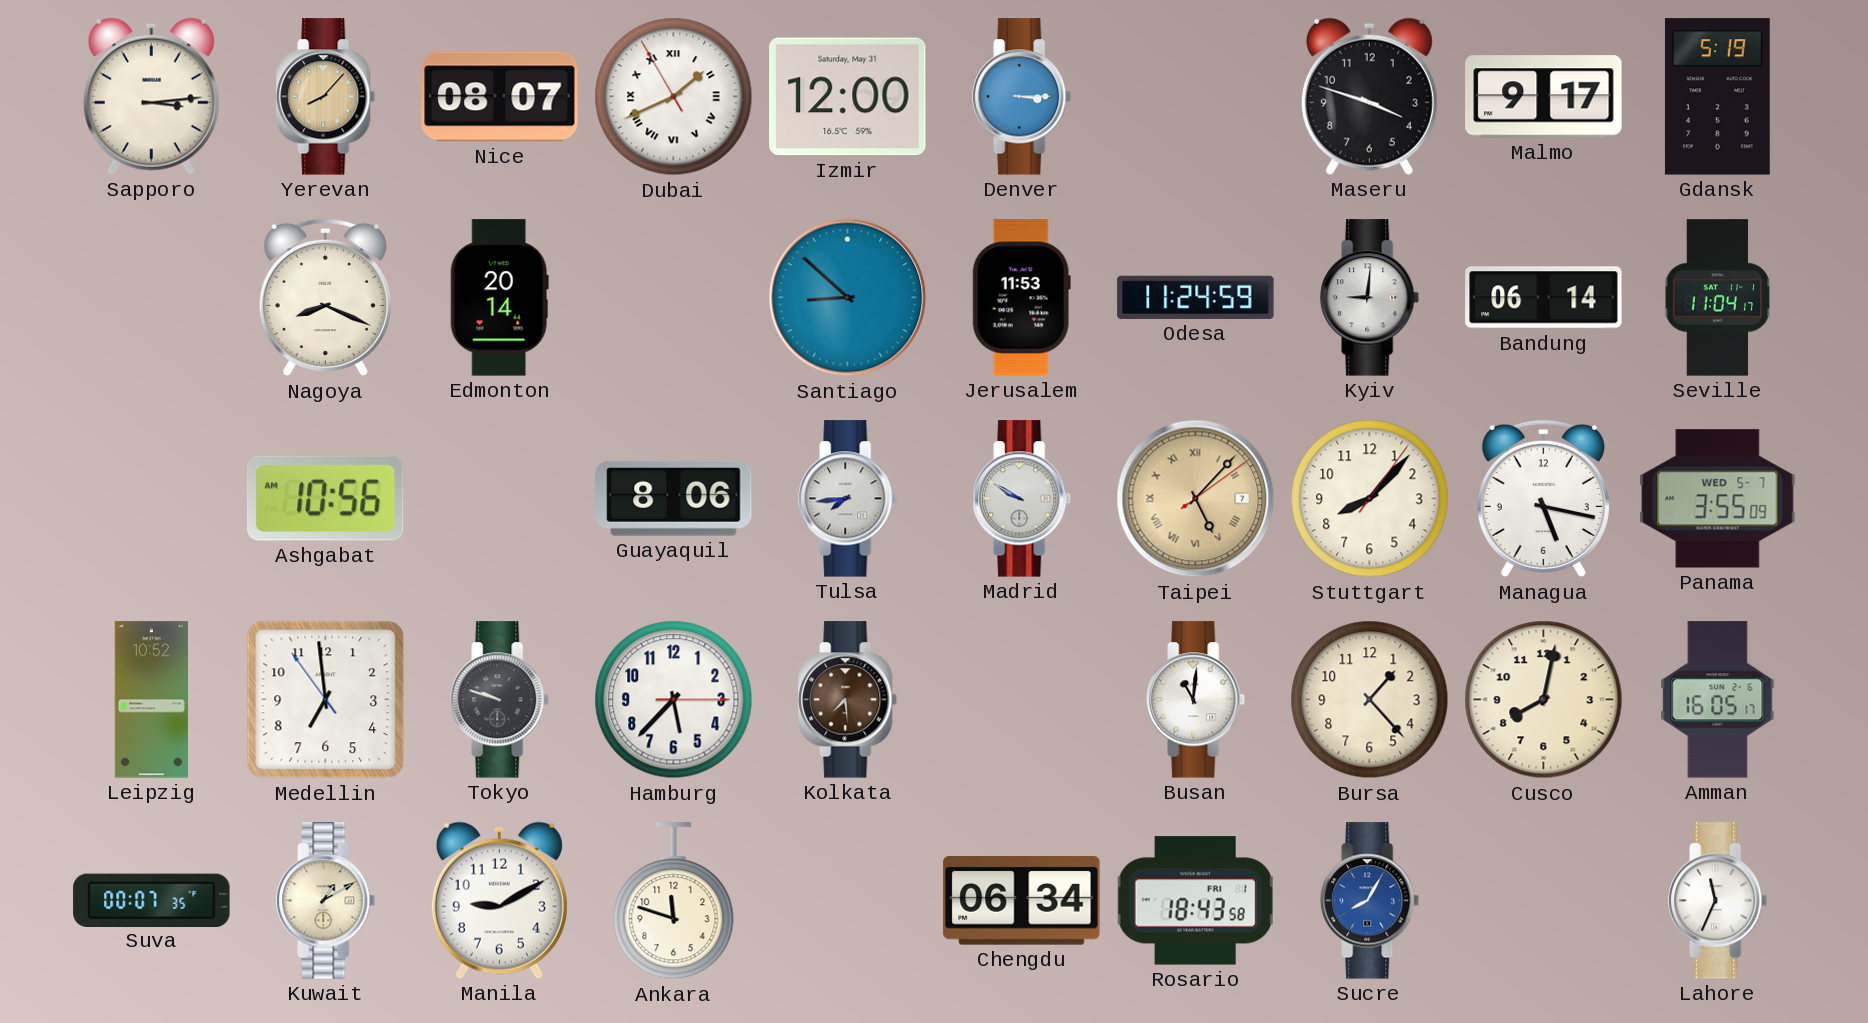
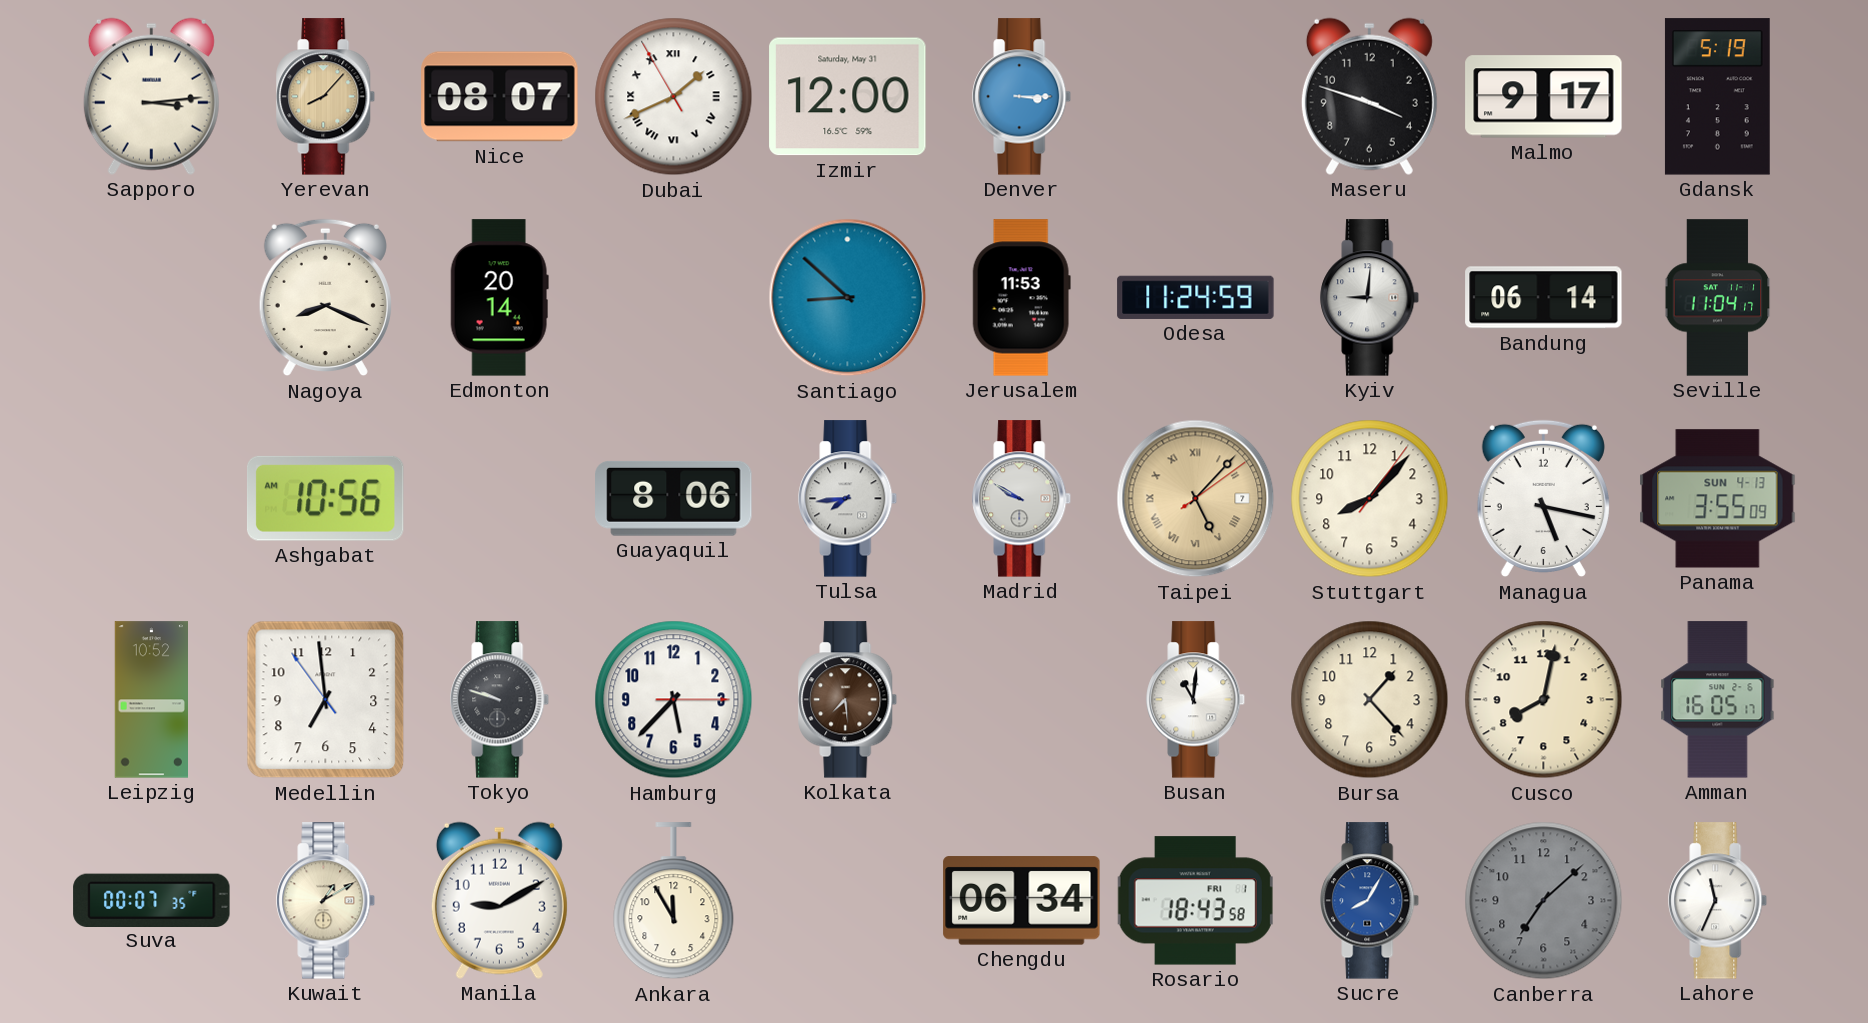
Panama date: WED 5-7 -> SUN 4-13 (1718, 499)
Ankara: 11:48 -> 11:55 (674, 901)
Canberra: none -> 7:08 (1544, 901)
